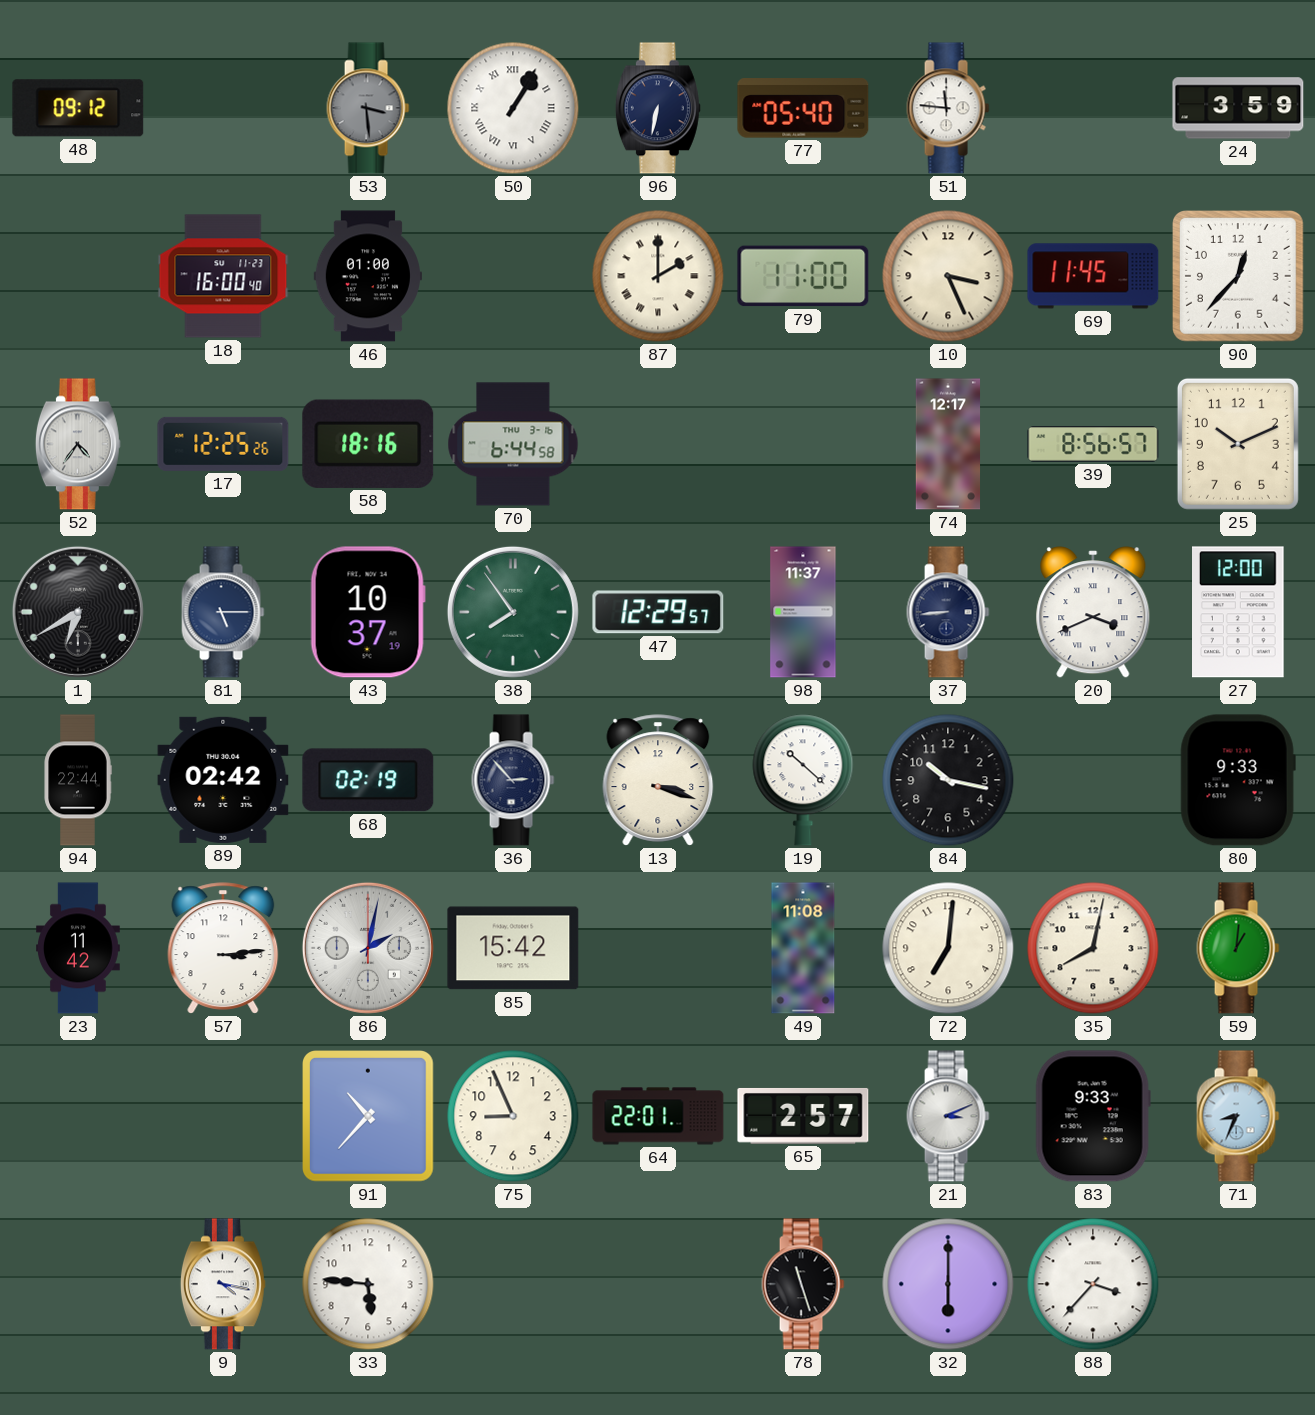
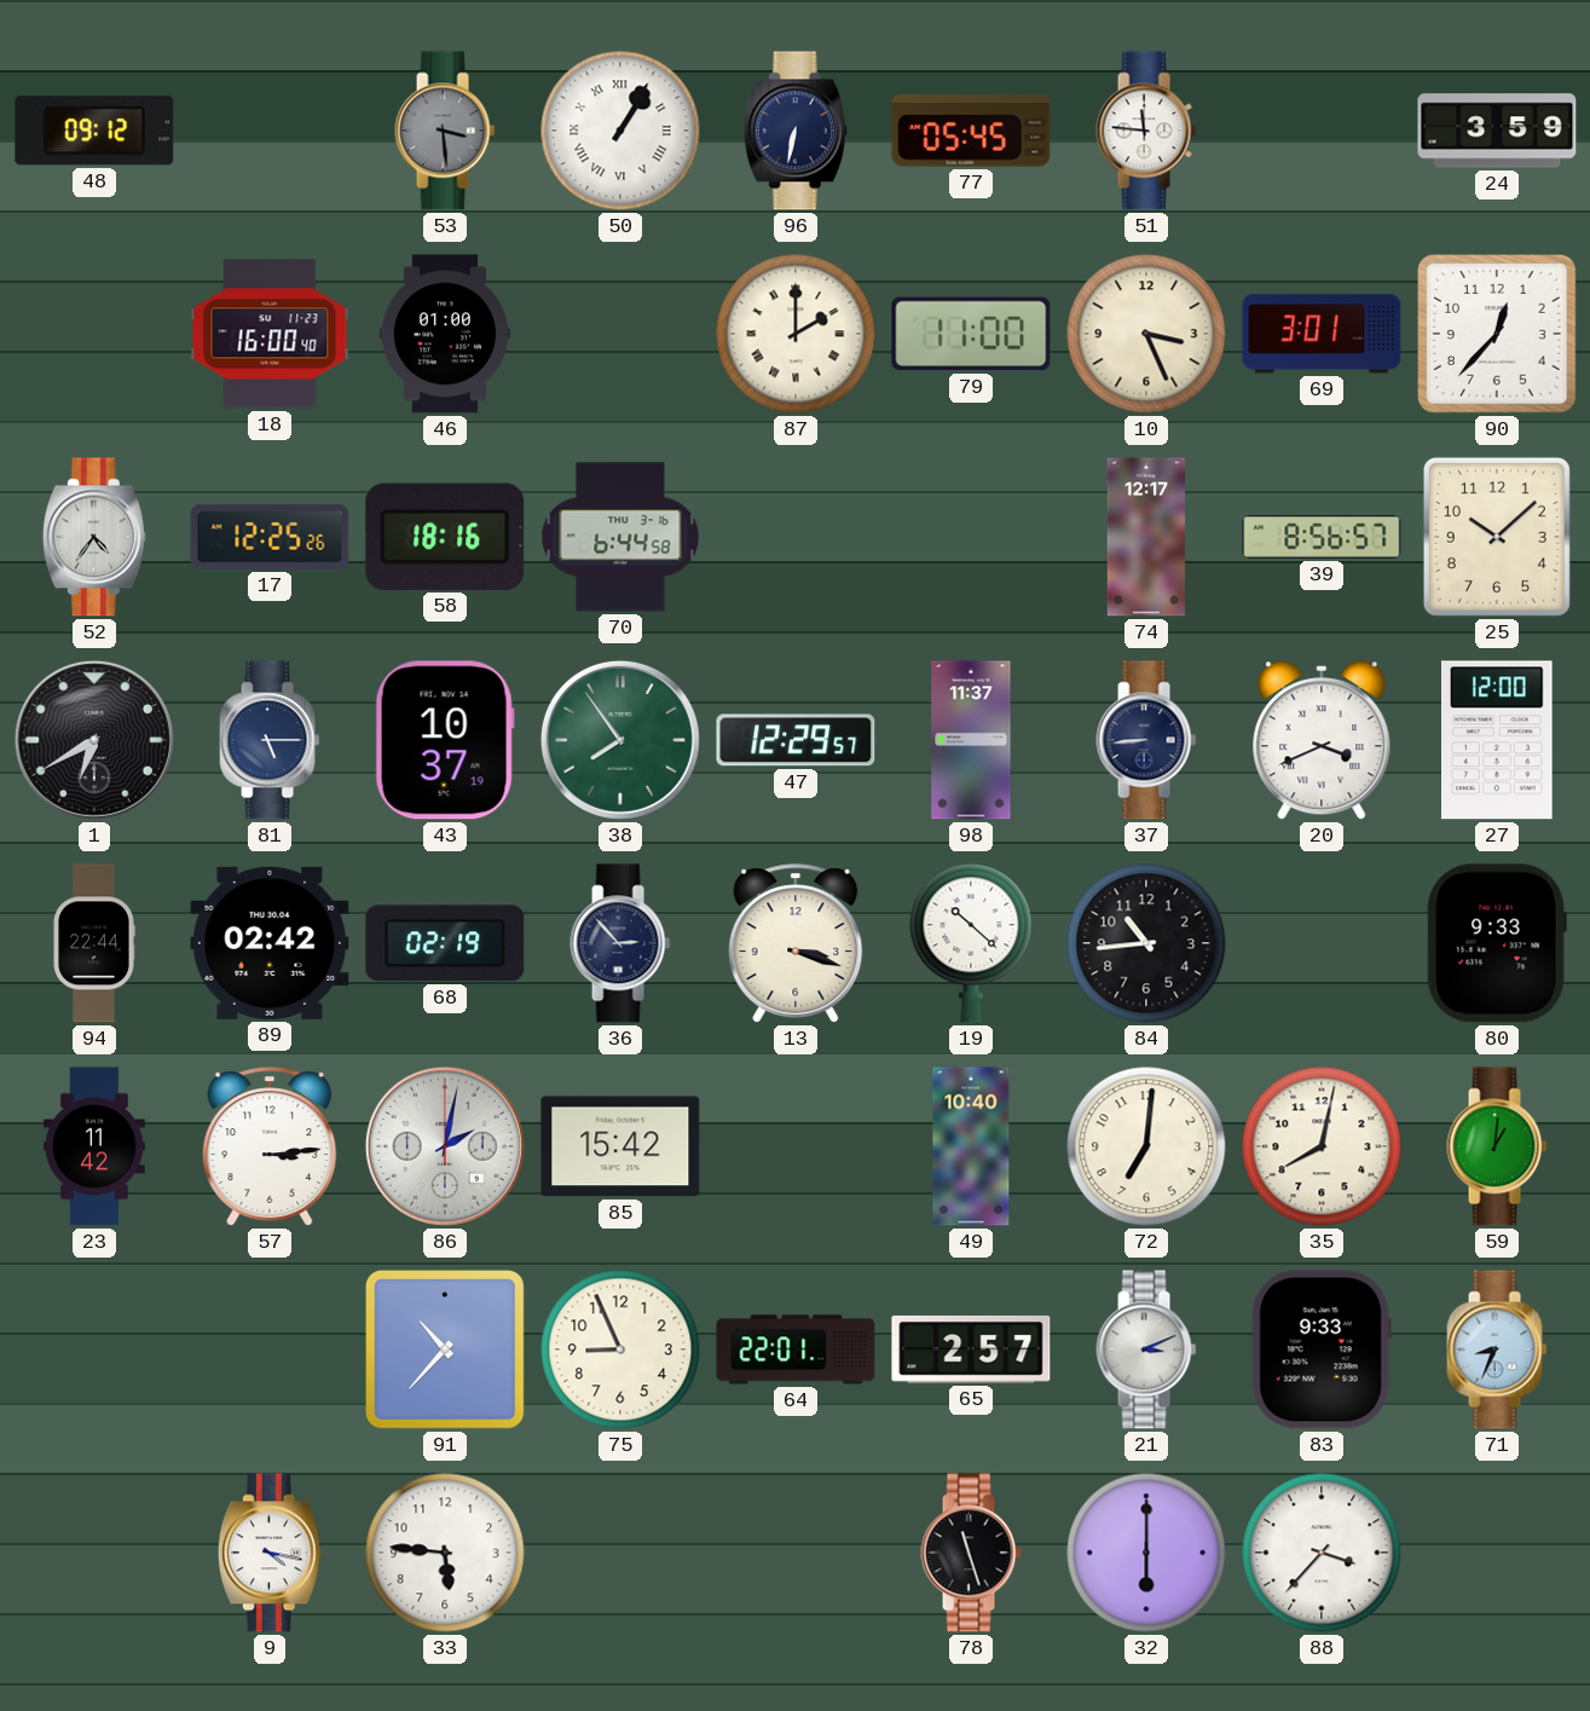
77: 05:40 -> 05:45 (971, 131)
69: 11:45 -> 3:01 (1322, 334)
25: 10:11 -> 10:08 (1497, 537)
84: 10:17 -> 10:44 (1146, 943)
49: 11:08 -> 10:40 (971, 1146)
